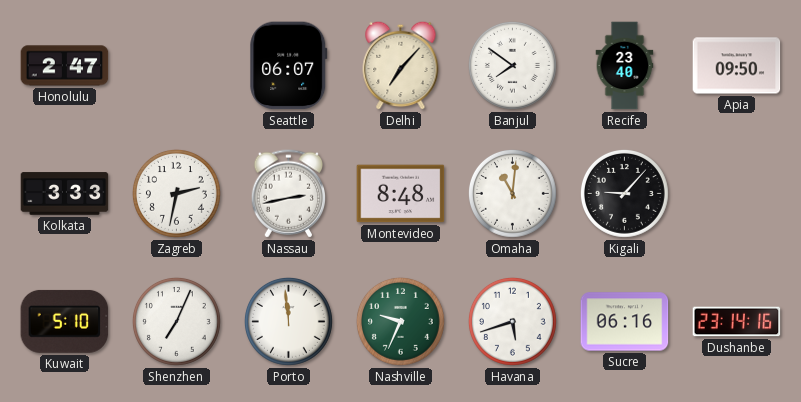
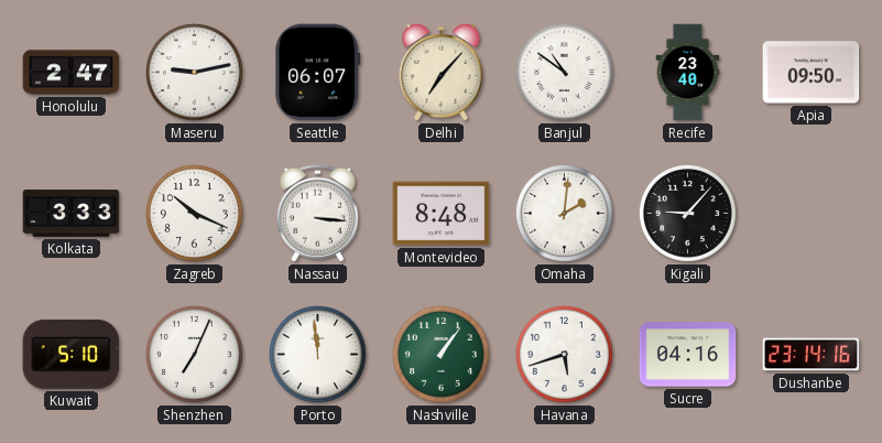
Maseru: none -> 9:13 (194, 72)
Banjul: 7:51 -> 10:51 (564, 72)
Zagreb: 2:32 -> 10:19 (194, 213)
Nassau: 2:43 -> 3:16 (317, 214)
Omaha: 11:01 -> 2:01 (564, 213)
Nashville: 9:34 -> 1:06 (440, 354)
Sucre: 06:16 -> 04:16 (688, 355)
